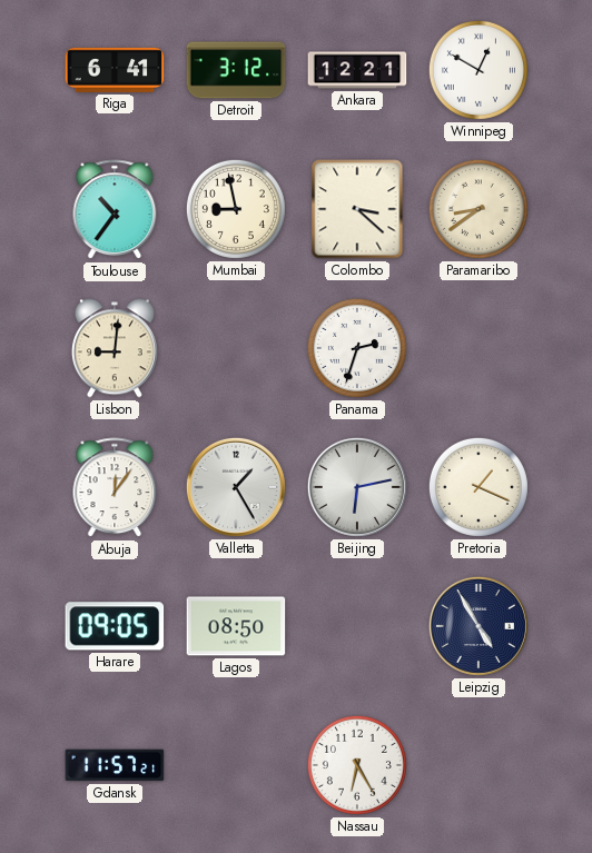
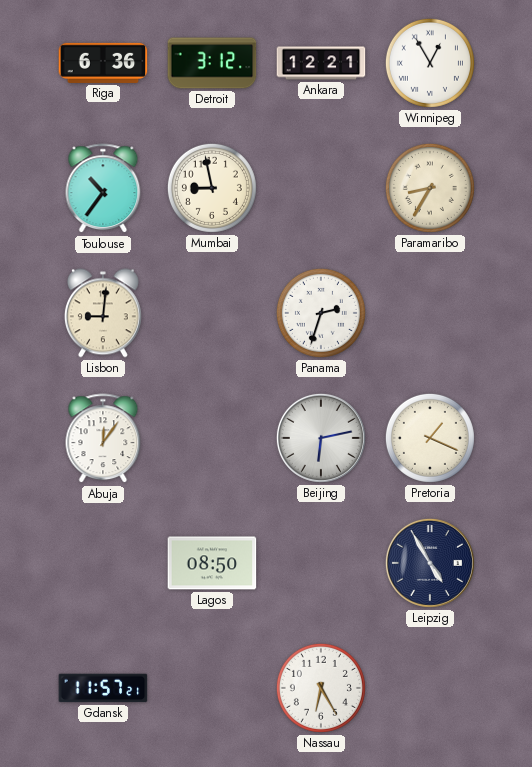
Riga: 6:41 -> 6:36 (103, 63)
Winnipeg: 12:50 -> 12:55 (430, 63)
Colombo: 3:22 -> none (357, 209)
Paramaribo: 8:39 -> 8:35 (430, 188)
Valletta: 1:25 -> none (236, 487)
Harare: 09:05 -> none (115, 626)
